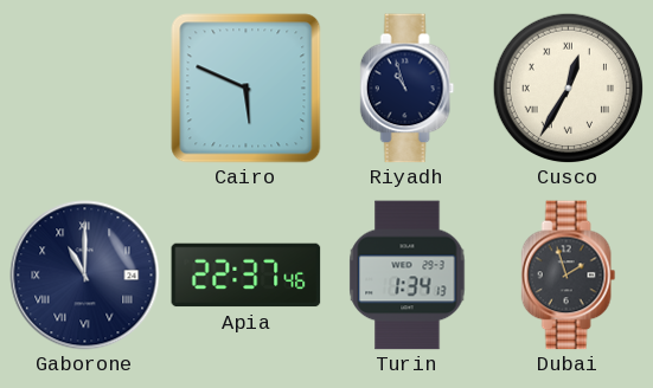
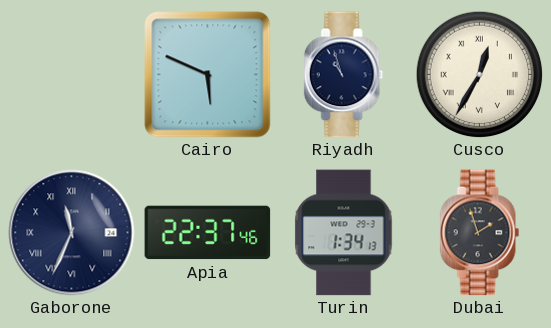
Gaborone: 11:00 -> 11:34 (72, 233)
